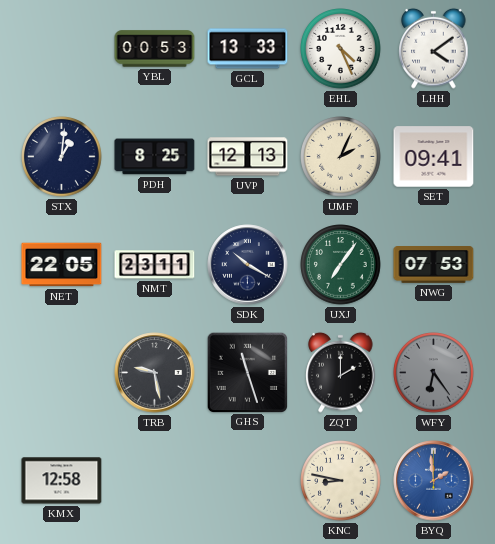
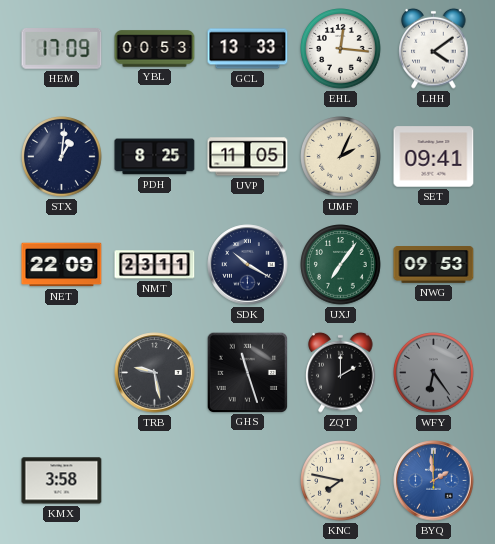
HEM: none -> 17:09 (62, 49)
EHL: 4:26 -> 12:16 (341, 49)
UVP: 12:13 -> 11:05 (248, 157)
NET: 22:05 -> 22:09 (62, 265)
NWG: 07:53 -> 09:53 (434, 265)
KMX: 12:58 -> 3:58 (62, 481)
KNC: 8:47 -> 7:47 (341, 481)
